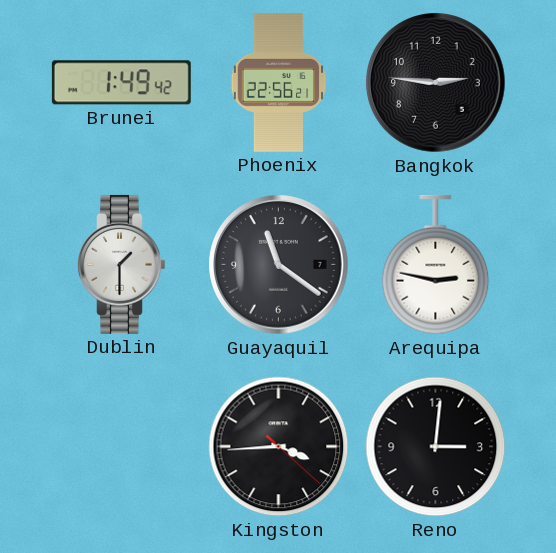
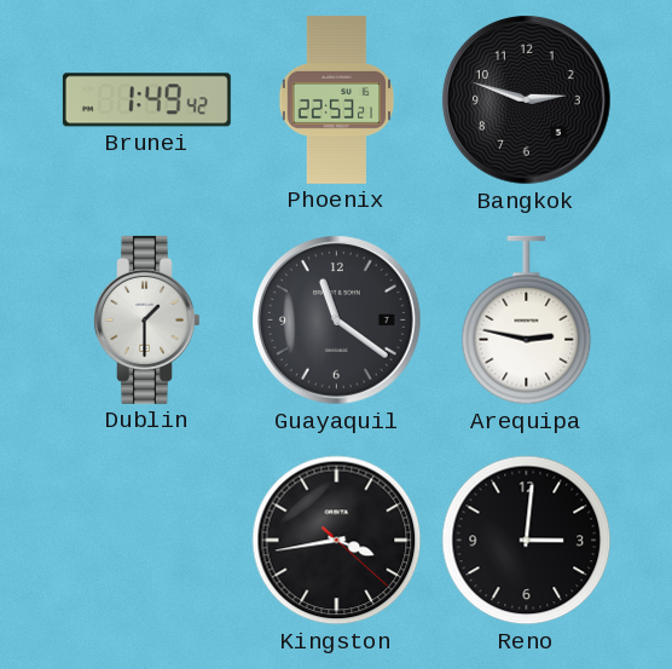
Phoenix: 22:56 -> 22:53 (337, 99)
Bangkok: 2:46 -> 2:48 (527, 100)
Kingston: 3:44 -> 3:43 (337, 541)
